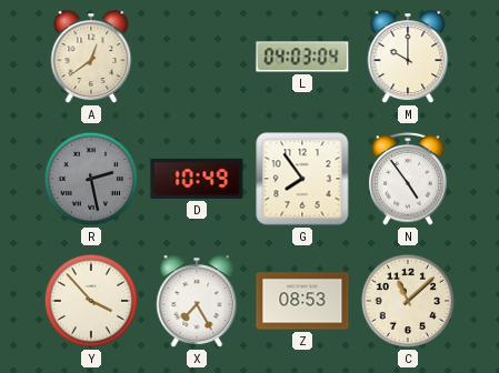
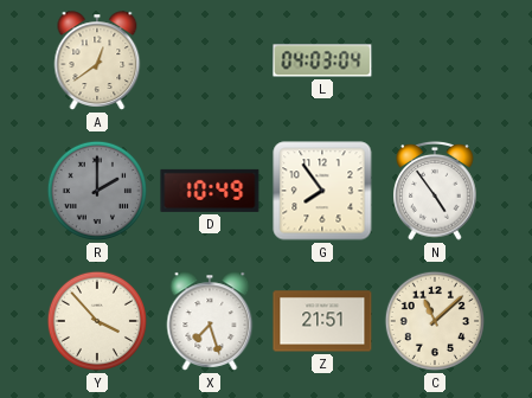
M: 10:00 -> none (408, 57)
R: 2:28 -> 2:00 (97, 191)
X: 7:25 -> 7:27 (210, 321)
Z: 08:53 -> 21:51 (322, 321)
